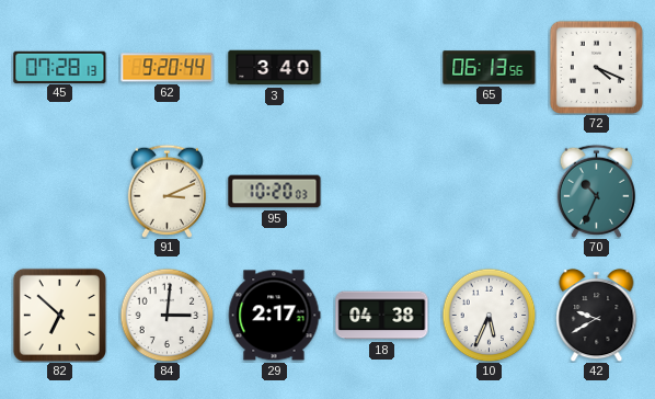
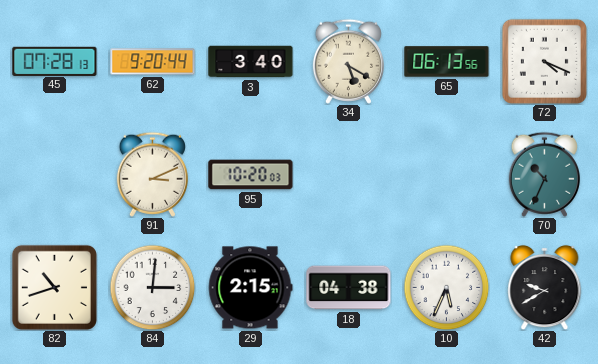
34: none -> 5:20 (348, 61)
82: 6:52 -> 10:42 (54, 287)
29: 2:17 -> 2:15 (250, 288)
